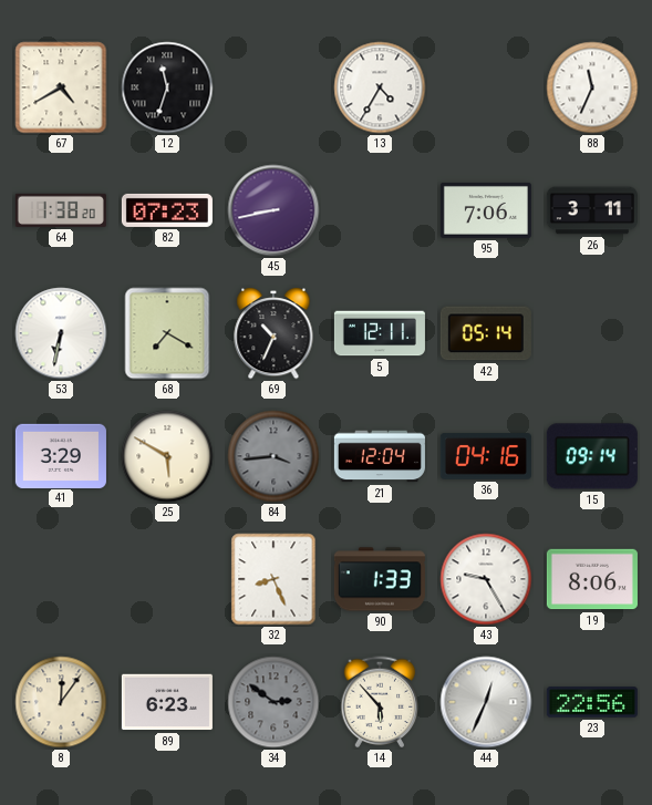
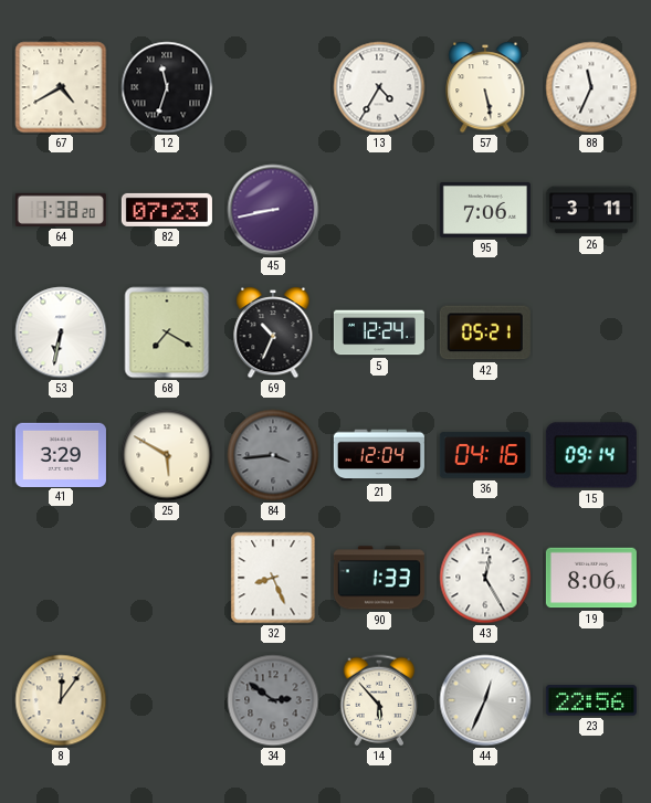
57: none -> 5:28 (485, 87)
5: 12:11 -> 12:24 (379, 332)
42: 05:14 -> 05:21 (485, 332)
43: 9:25 -> 12:25 (485, 578)
89: 6:23 -> none (167, 702)
